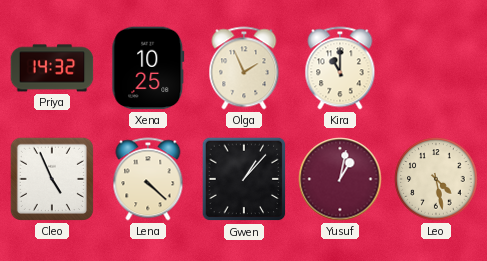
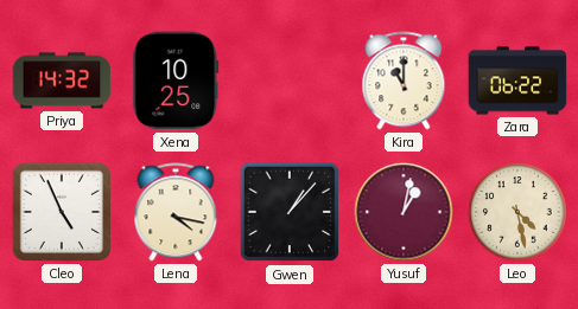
Olga: 1:56 -> none (244, 68)
Zara: none -> 06:22 (517, 81)
Lena: 4:22 -> 4:17 (176, 212)
